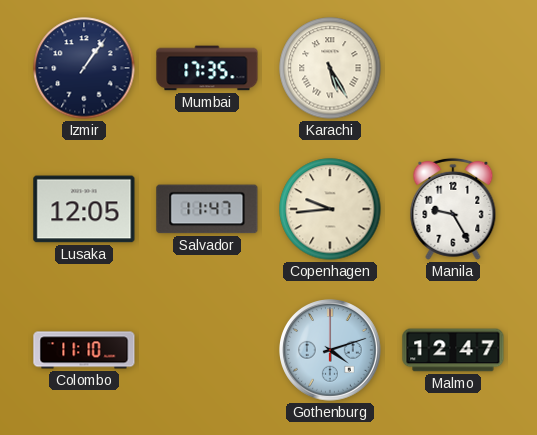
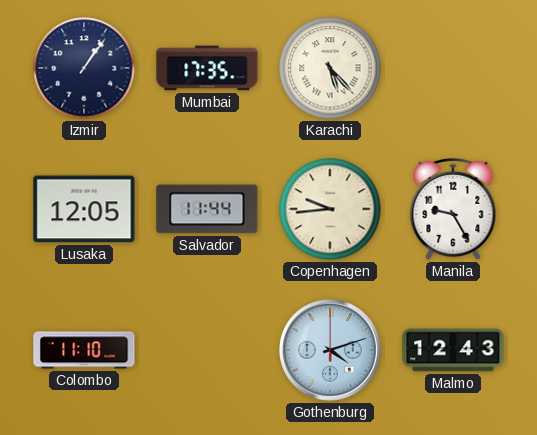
Karachi: 5:25 -> 5:23 (330, 68)
Salvador: 11:47 -> 11:44 (207, 209)
Malmo: 12:47 -> 12:43 (453, 350)
